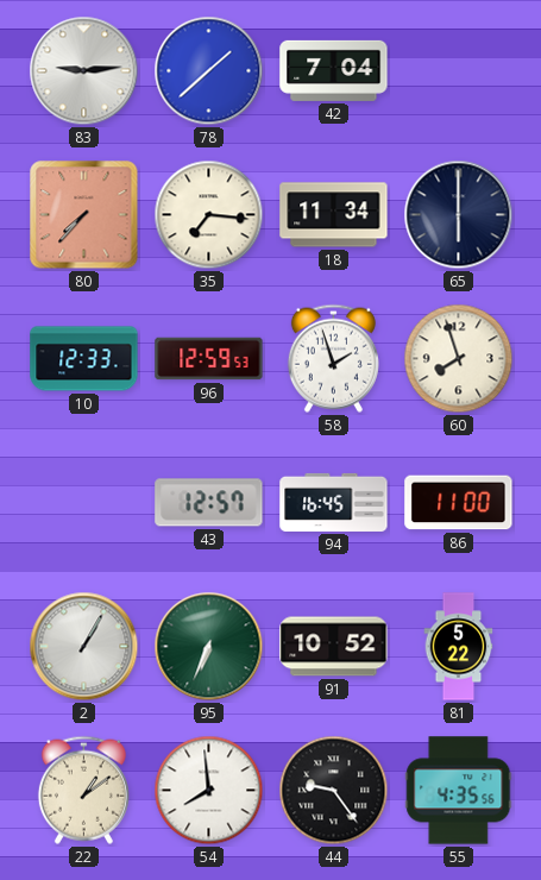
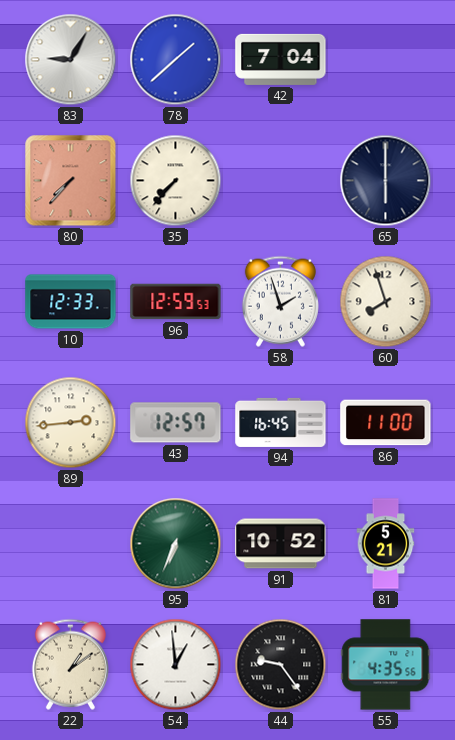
83: 9:14 -> 9:05 (71, 60)
35: 7:16 -> 7:37 (176, 181)
18: 11:34 -> none (334, 215)
89: none -> 2:44 (71, 423)
2: 1:05 -> none (84, 647)
81: 5:22 -> 5:21 (386, 544)
54: 7:59 -> 12:59 (176, 665)
